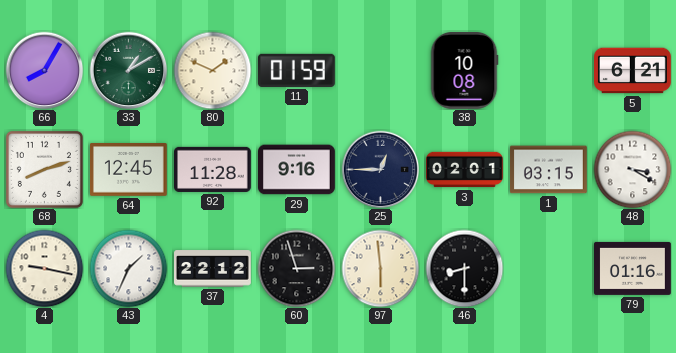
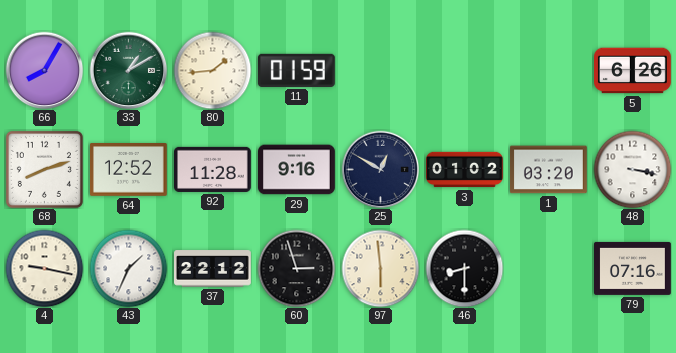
80: 1:49 -> 1:44 (212, 70)
38: 10:08 -> none (464, 71)
5: 6:21 -> 6:26 (633, 71)
64: 12:45 -> 12:52 (129, 170)
25: 12:45 -> 12:50 (380, 169)
3: 02:01 -> 01:02 (465, 170)
1: 03:15 -> 03:20 (549, 170)
48: 3:20 -> 3:17 (632, 169)
79: 01:16 -> 07:16 (633, 268)
